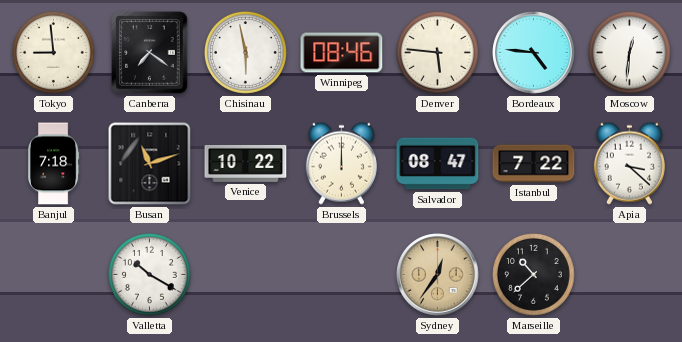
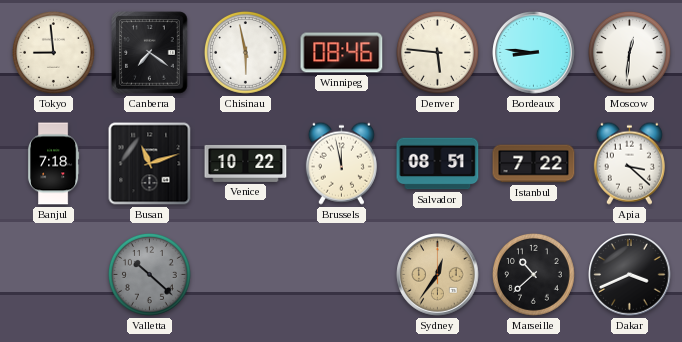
Bordeaux: 4:46 -> 8:46 (534, 53)
Brussels: 12:00 -> 11:58 (341, 163)
Salvador: 08:47 -> 08:51 (438, 164)
Valletta: 10:20 -> 10:22 (149, 274)
Valletta dial: white -> grey (149, 274)
Dakar: none -> 3:41 (630, 275)
